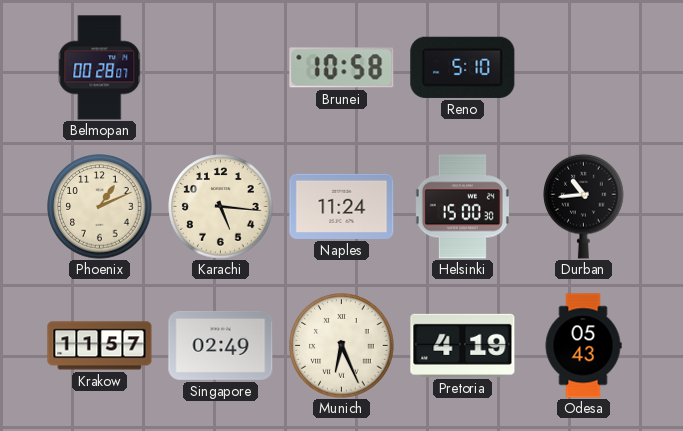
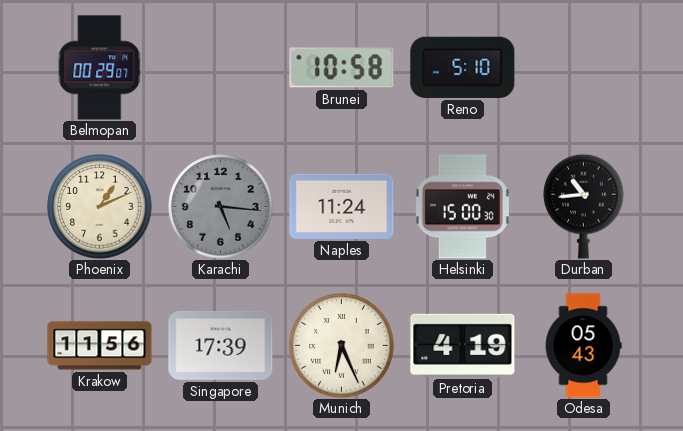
Belmopan: 00:28 -> 00:29 (100, 68)
Karachi dial: cream -> grey (221, 207)
Krakow: 11:57 -> 11:56 (100, 346)
Singapore: 02:49 -> 17:39 (221, 345)
